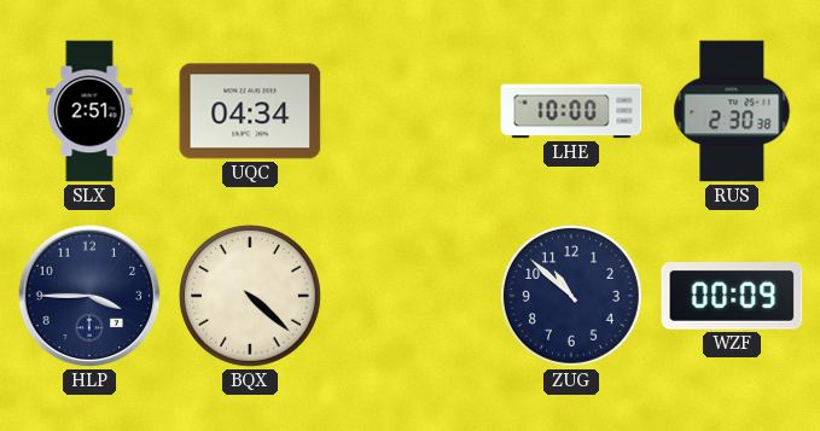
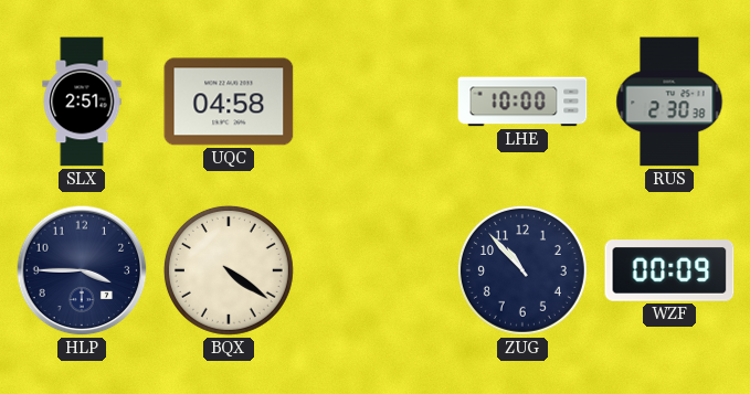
UQC: 04:34 -> 04:58 (229, 102)
BQX: 4:22 -> 4:21 (229, 270)
ZUG: 10:52 -> 10:53 (522, 270)
